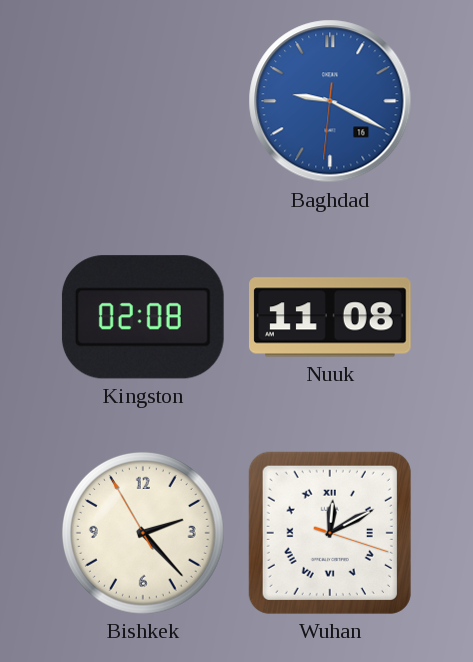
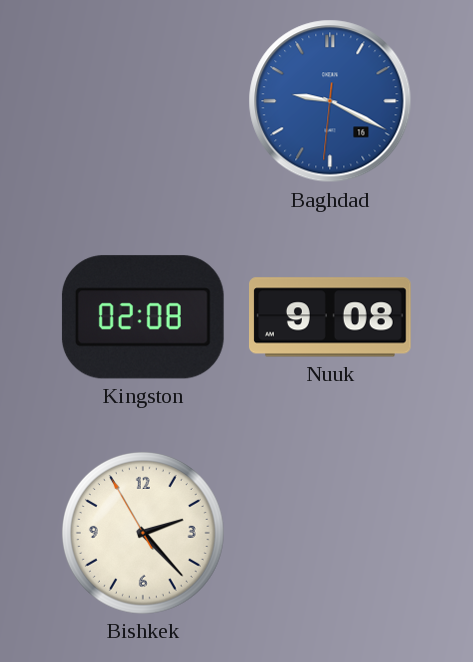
Nuuk: 11:08 -> 9:08 (331, 317)
Wuhan: 12:10 -> none (330, 533)
